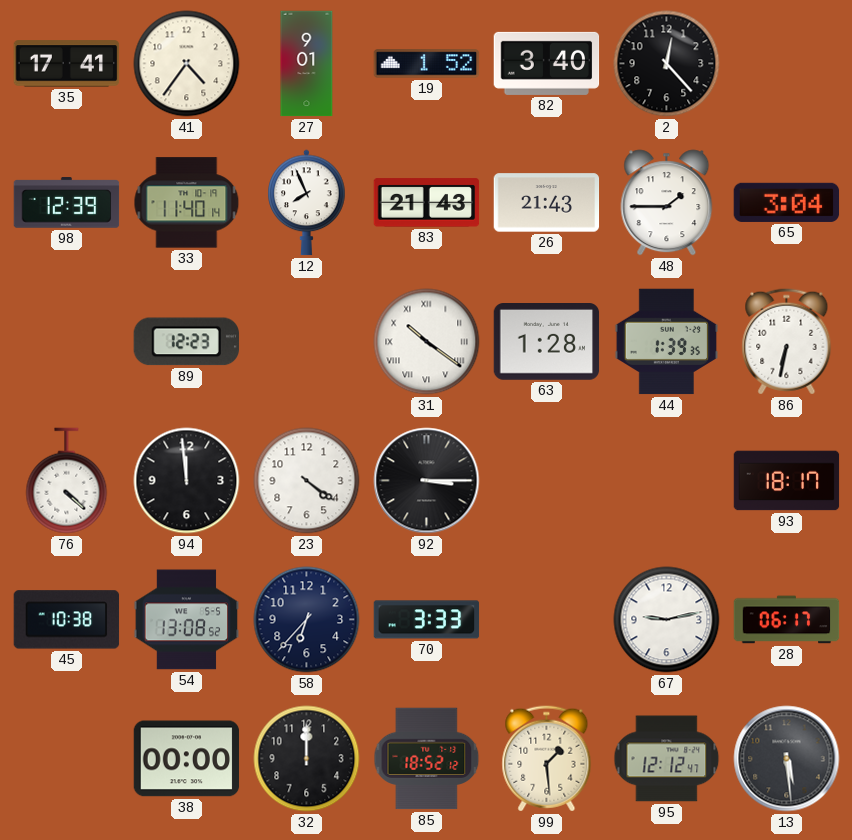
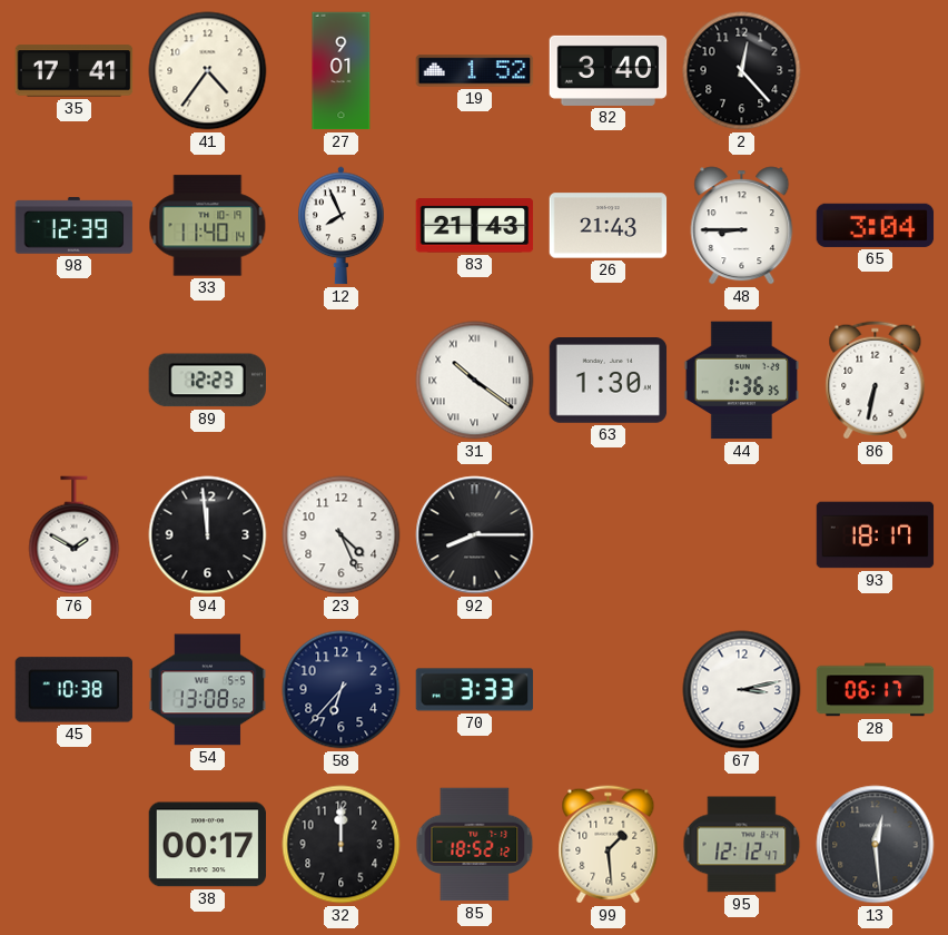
48: 1:45 -> 8:45 (742, 226)
63: 1:28 -> 1:30 (609, 381)
44: 1:39 -> 1:36 (742, 381)
76: 4:22 -> 1:50 (75, 535)
23: 4:21 -> 4:26 (342, 535)
92: 3:15 -> 8:15 (475, 535)
67: 9:13 -> 3:13 (742, 690)
38: 00:00 -> 00:17 (208, 845)
13: 5:29 -> 12:29 (876, 845)
